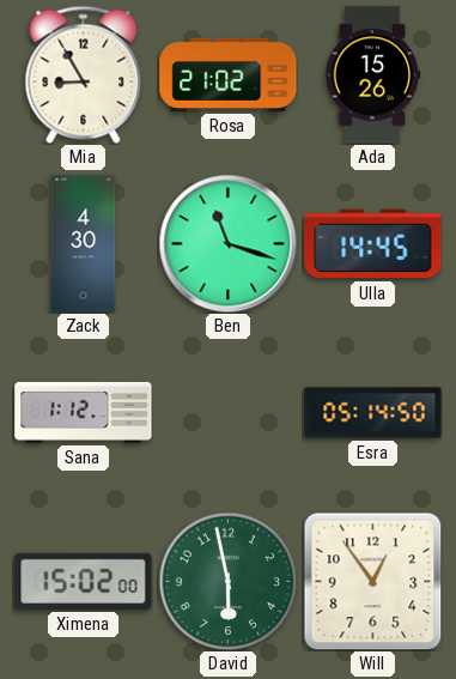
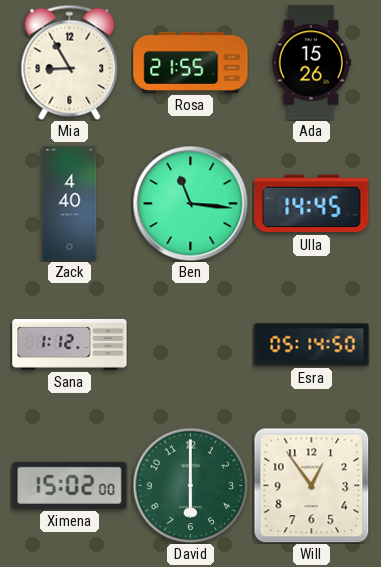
Rosa: 21:02 -> 21:55 (191, 62)
Zack: 4:30 -> 4:40 (70, 204)
Ben: 11:18 -> 11:16 (190, 203)
David: 5:58 -> 6:00 (190, 485)
